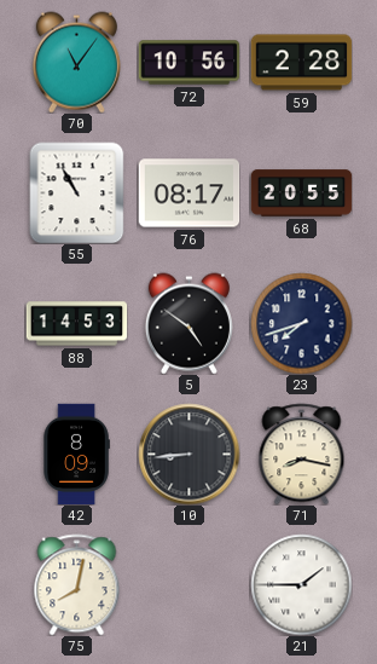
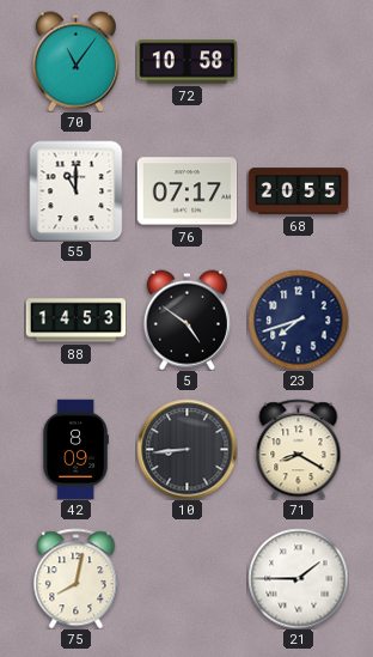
72: 10:56 -> 10:58 (186, 62)
59: 2:28 -> none (301, 63)
55: 10:55 -> 11:00 (77, 190)
76: 08:17 -> 07:17 (186, 191)
71: 8:17 -> 8:20 (299, 449)
